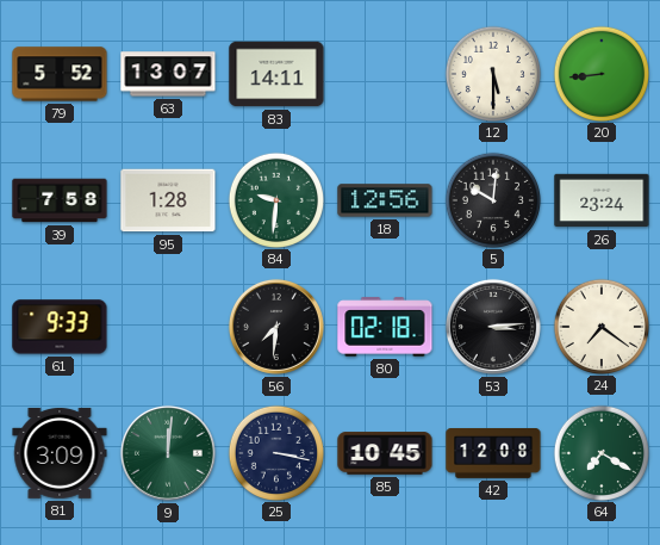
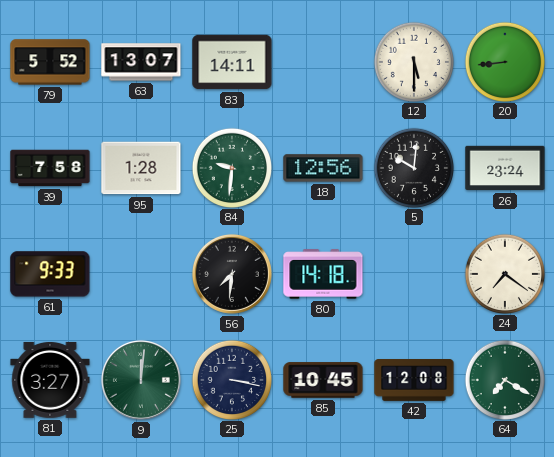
80: 02:18 -> 14:18 (323, 274)
53: 3:14 -> none (493, 327)
81: 3:09 -> 3:27 (50, 380)
